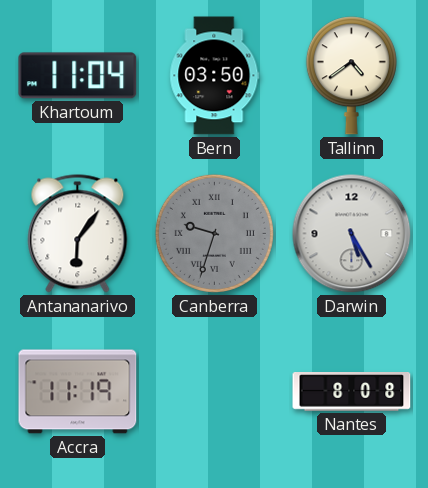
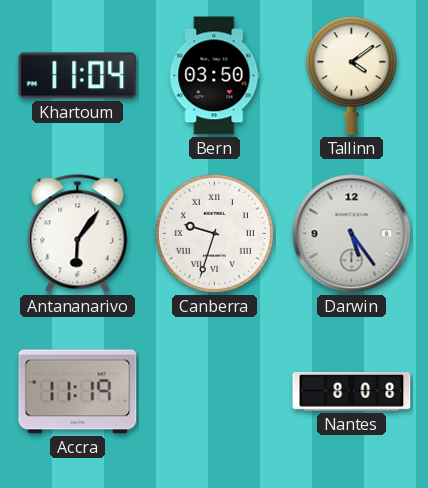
Tallinn: 4:39 -> 4:09 (351, 76)
Canberra dial: grey -> white (214, 233)
Darwin: 5:25 -> 5:24 (352, 234)
